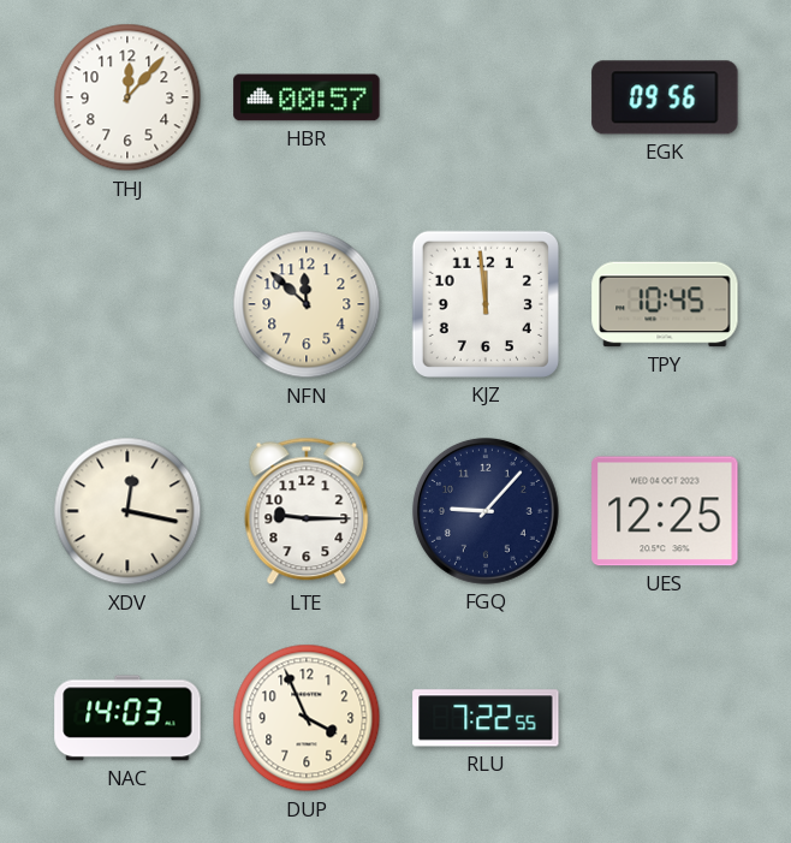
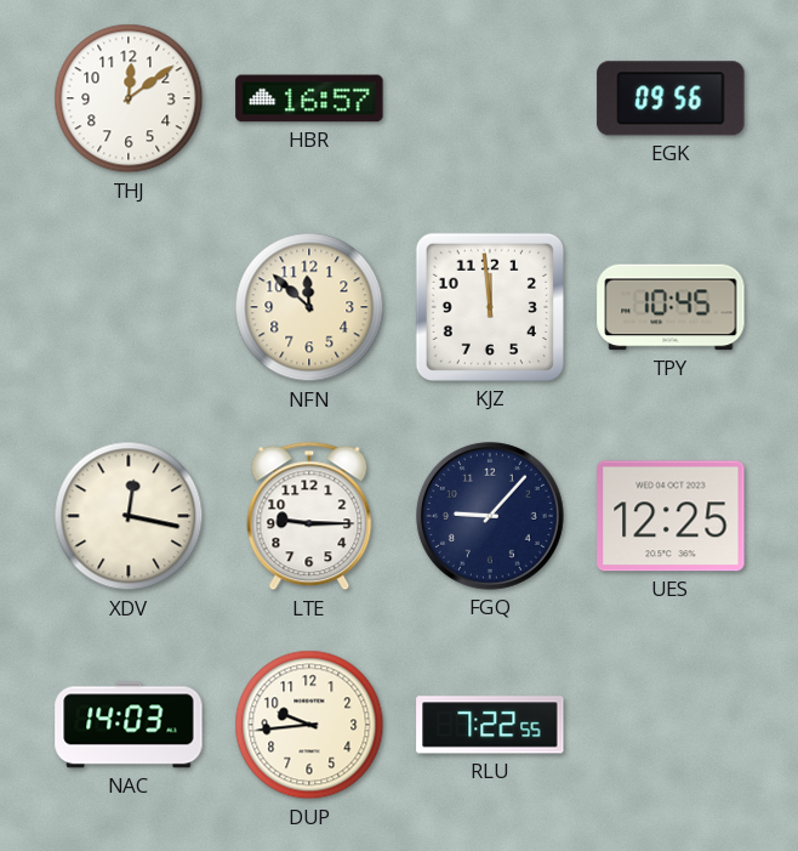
THJ: 12:07 -> 12:09 (129, 98)
HBR: 00:57 -> 16:57 (309, 98)
DUP: 3:56 -> 9:44 (309, 725)
